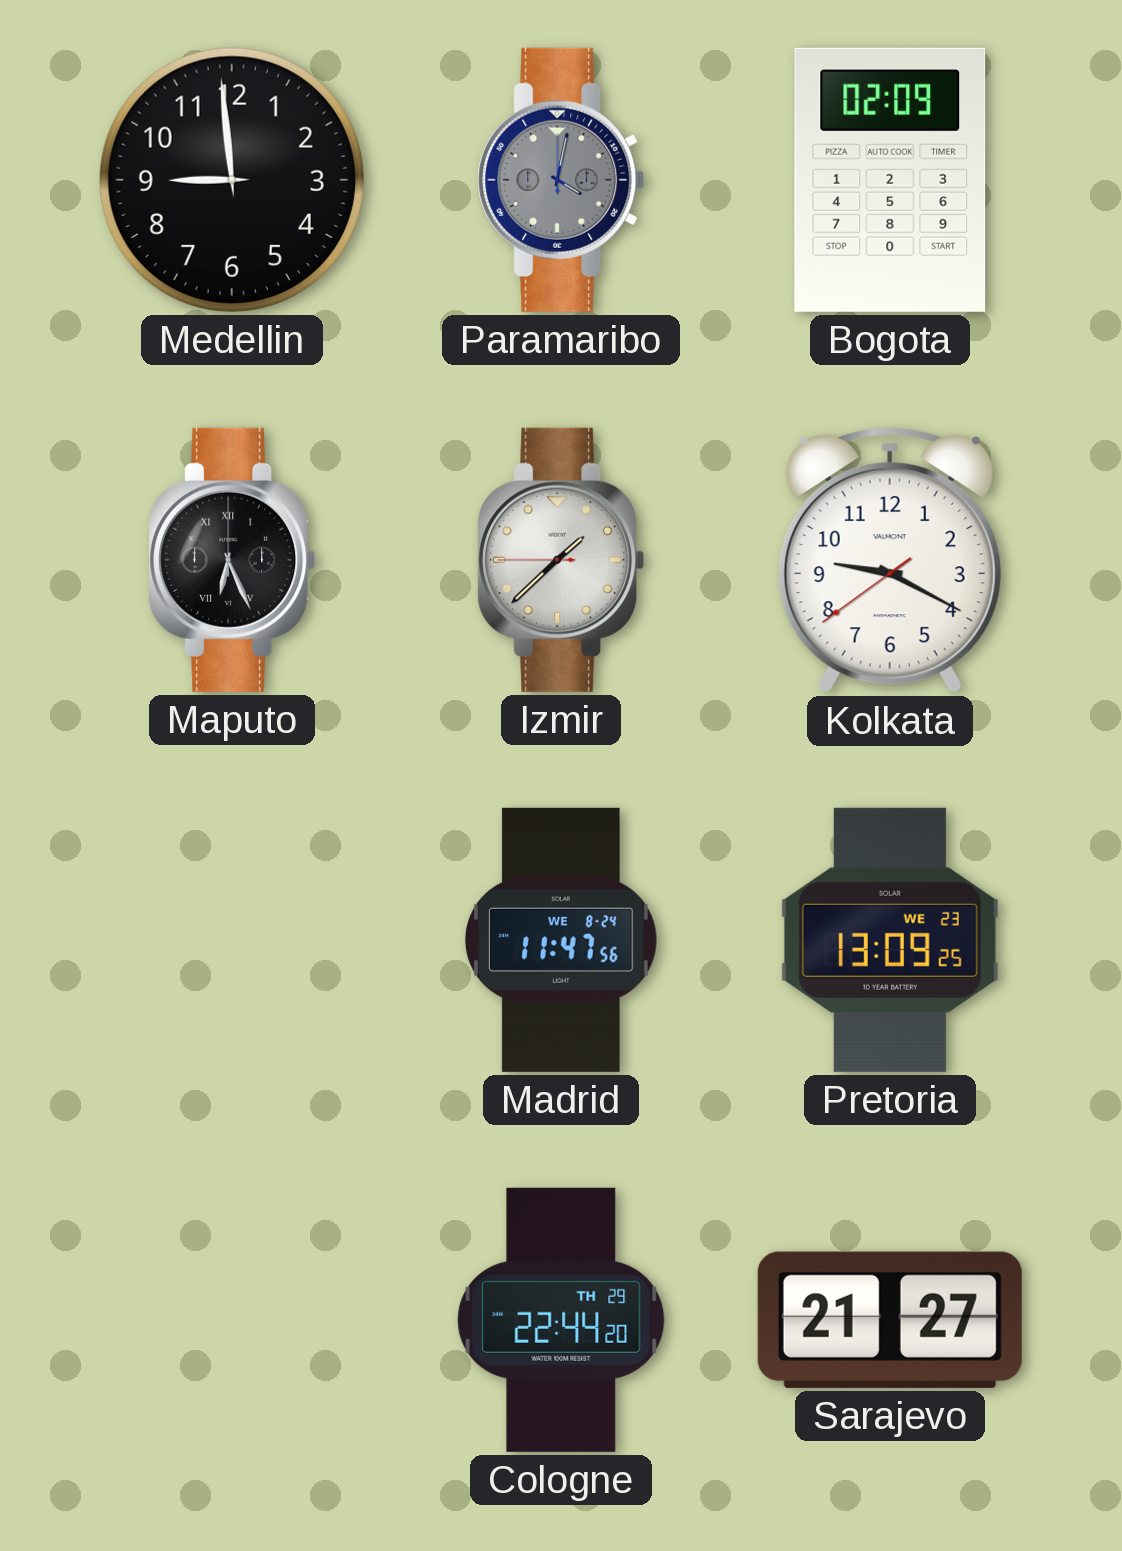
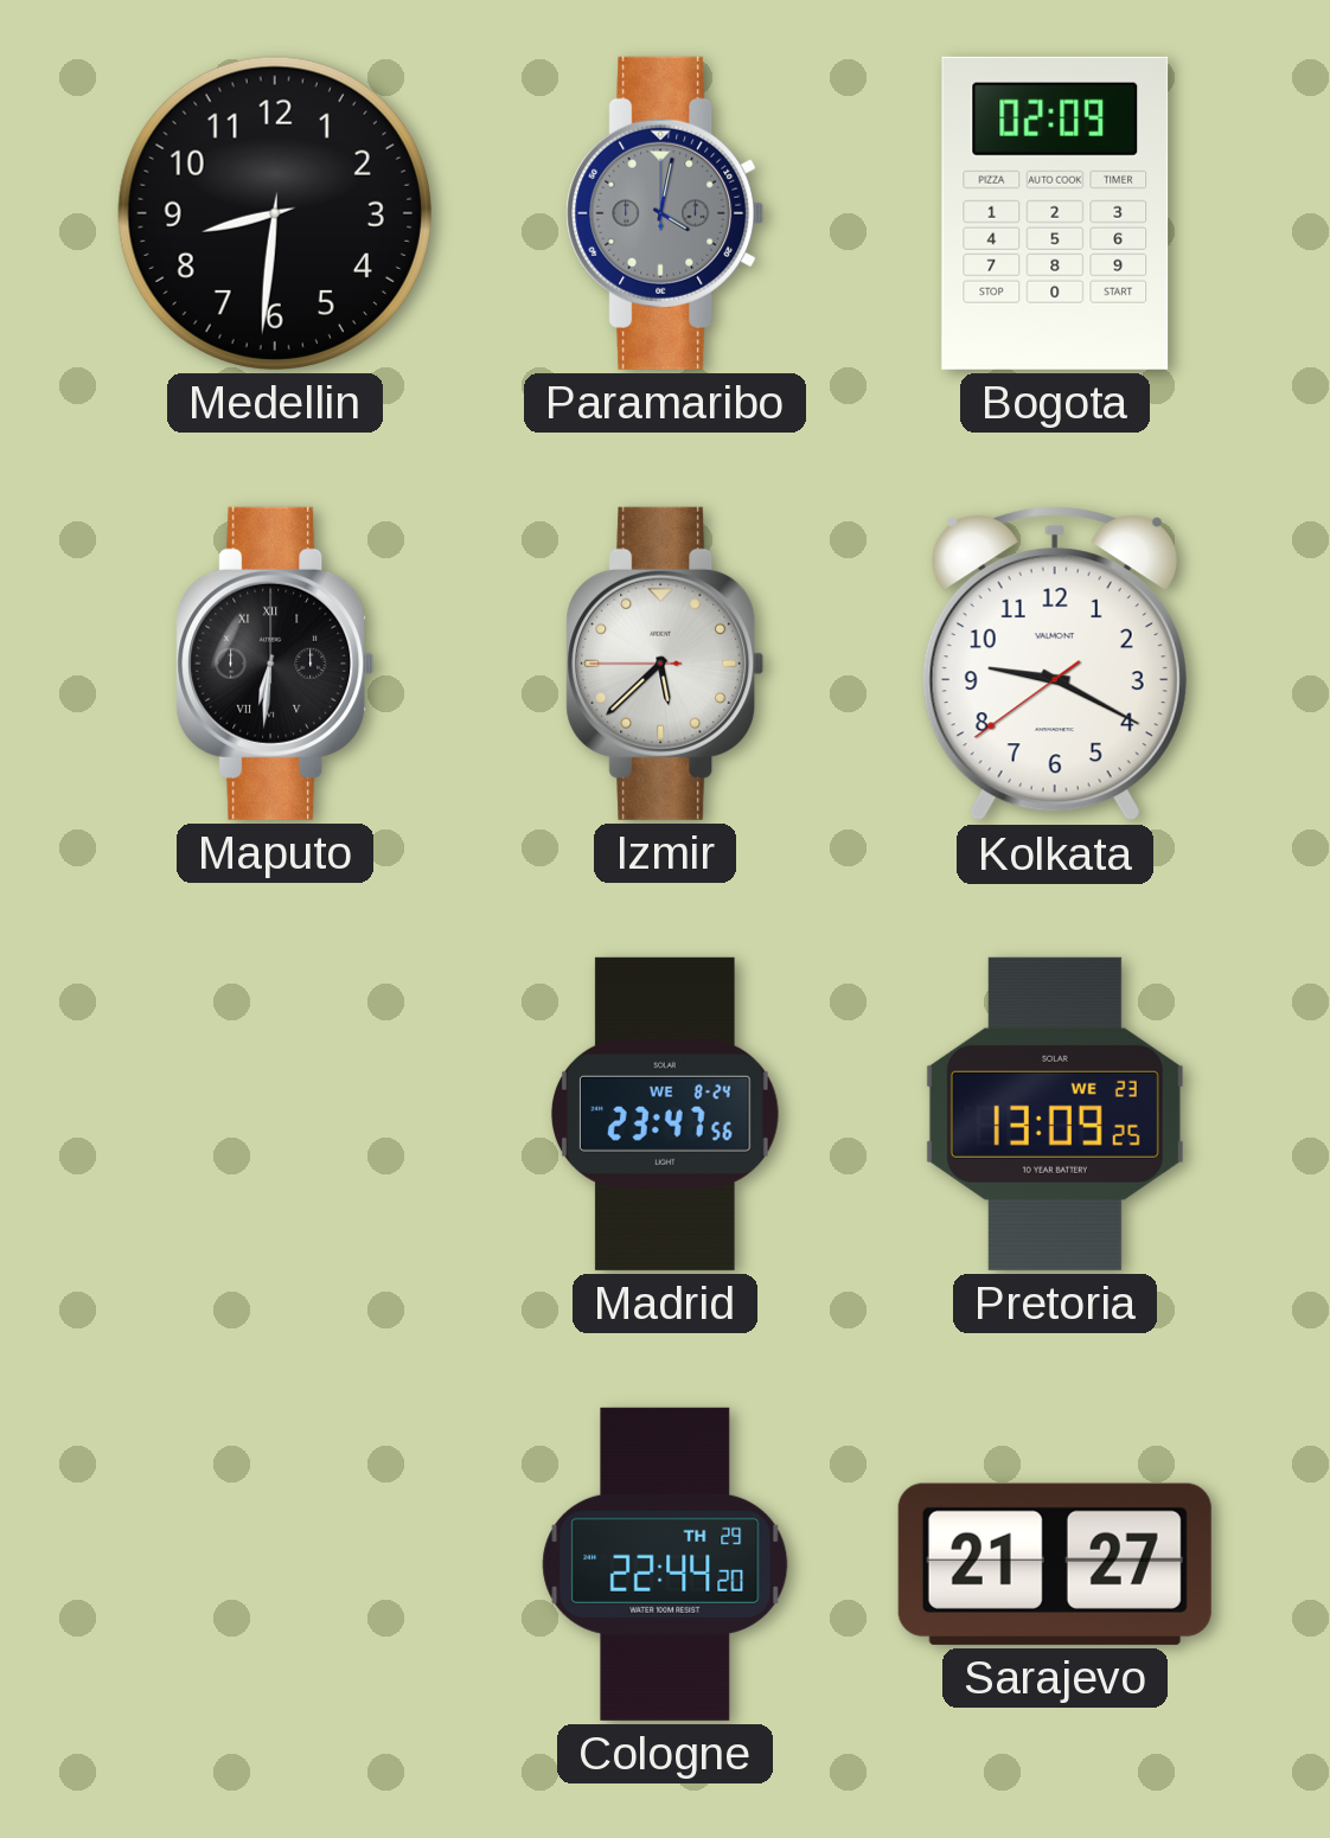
Medellin: 8:59 -> 8:31 (275, 213)
Maputo: 6:26 -> 6:31 (275, 664)
Izmir: 1:37 -> 5:37 (665, 664)
Madrid: 11:47 -> 23:47 (666, 1114)
